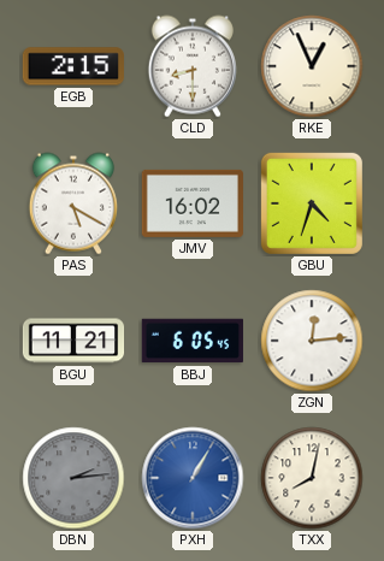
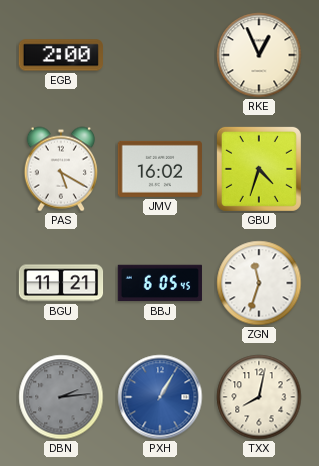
EGB: 2:15 -> 2:00 (61, 55)
CLD: 8:30 -> none (193, 66)
ZGN: 12:14 -> 11:33 (259, 283)
